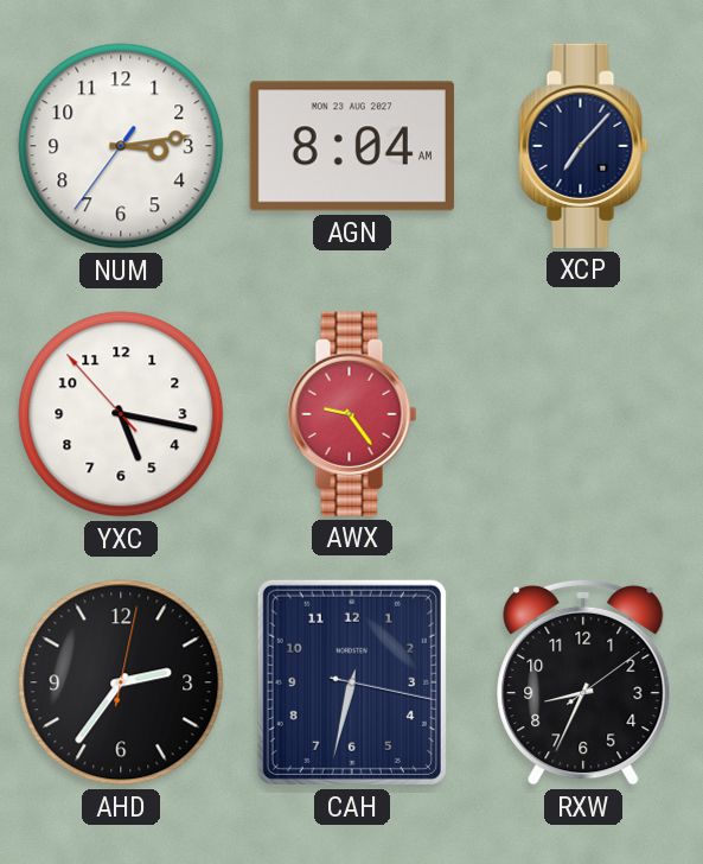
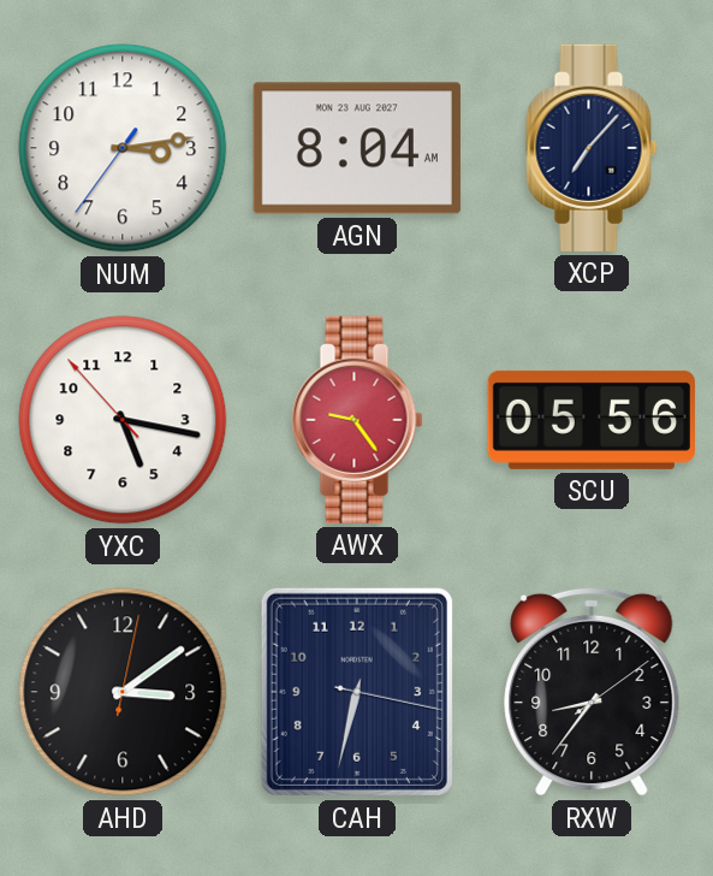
SCU: none -> 05:56 (592, 420)
AHD: 2:36 -> 3:09 (123, 692)
RXW: 8:34 -> 8:36 (592, 692)
